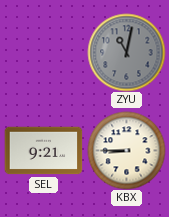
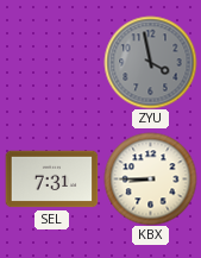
ZYU: 11:02 -> 3:58 (150, 62)
SEL: 9:21 -> 7:31 (51, 180)
